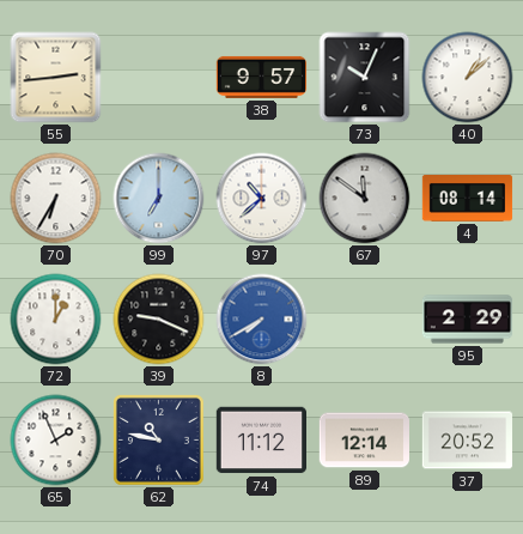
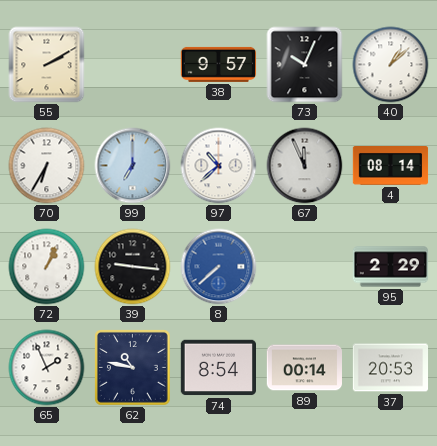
55: 2:44 -> 2:10 (47, 65)
67: 11:51 -> 11:56 (305, 166)
72: 1:00 -> 1:04 (47, 267)
39: 9:19 -> 9:16 (133, 267)
8: 7:40 -> 7:38 (219, 267)
74: 11:12 -> 8:54 (218, 368)
89: 12:14 -> 00:14 (304, 368)
37: 20:52 -> 20:53 (391, 368)
